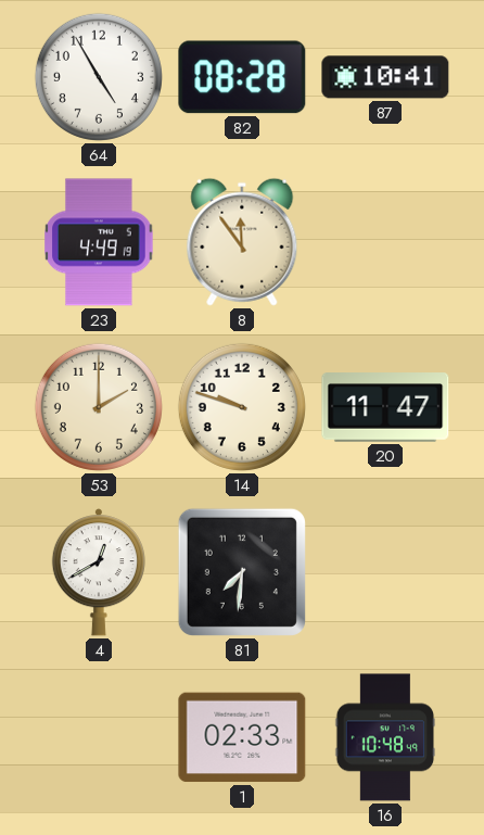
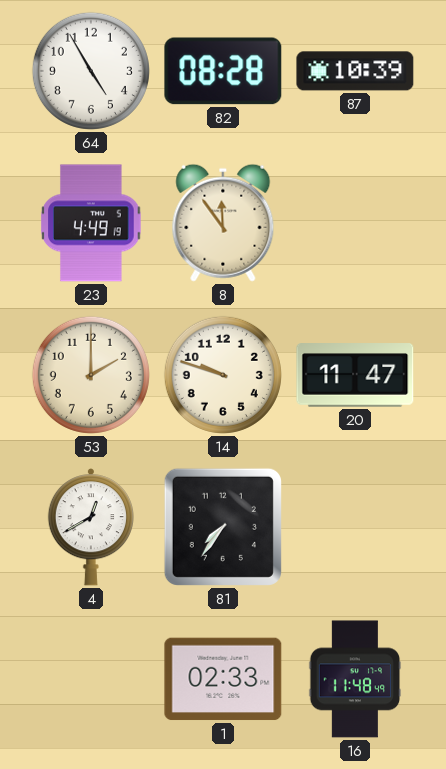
87: 10:41 -> 10:39 (355, 71)
81: 7:31 -> 7:36 (223, 527)
16: 10:48 -> 11:48 (355, 679)
